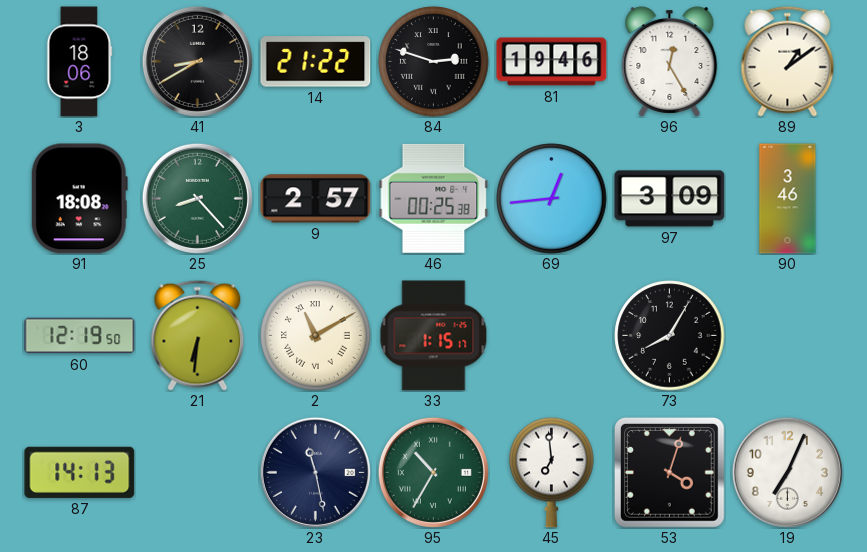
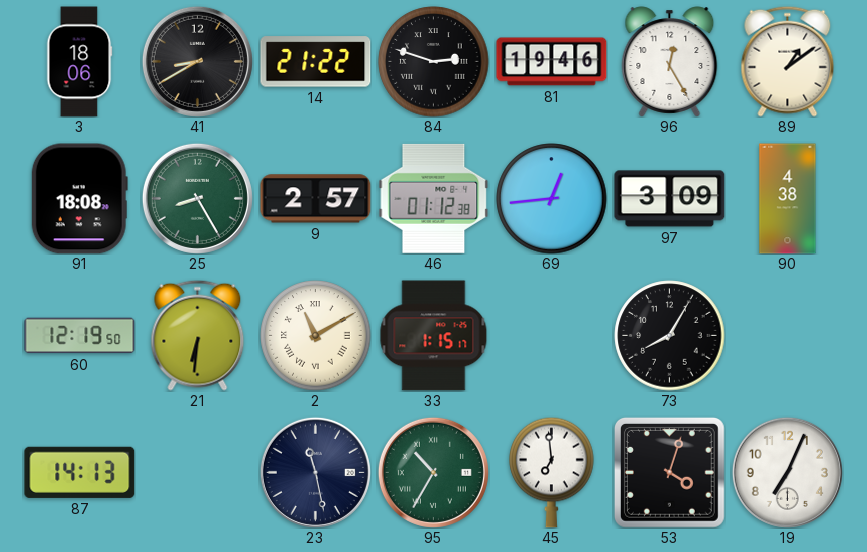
25: 8:23 -> 8:25 (197, 198)
46: 00:25 -> 01:12 (434, 198)
90: 3:46 -> 4:38 (788, 199)
